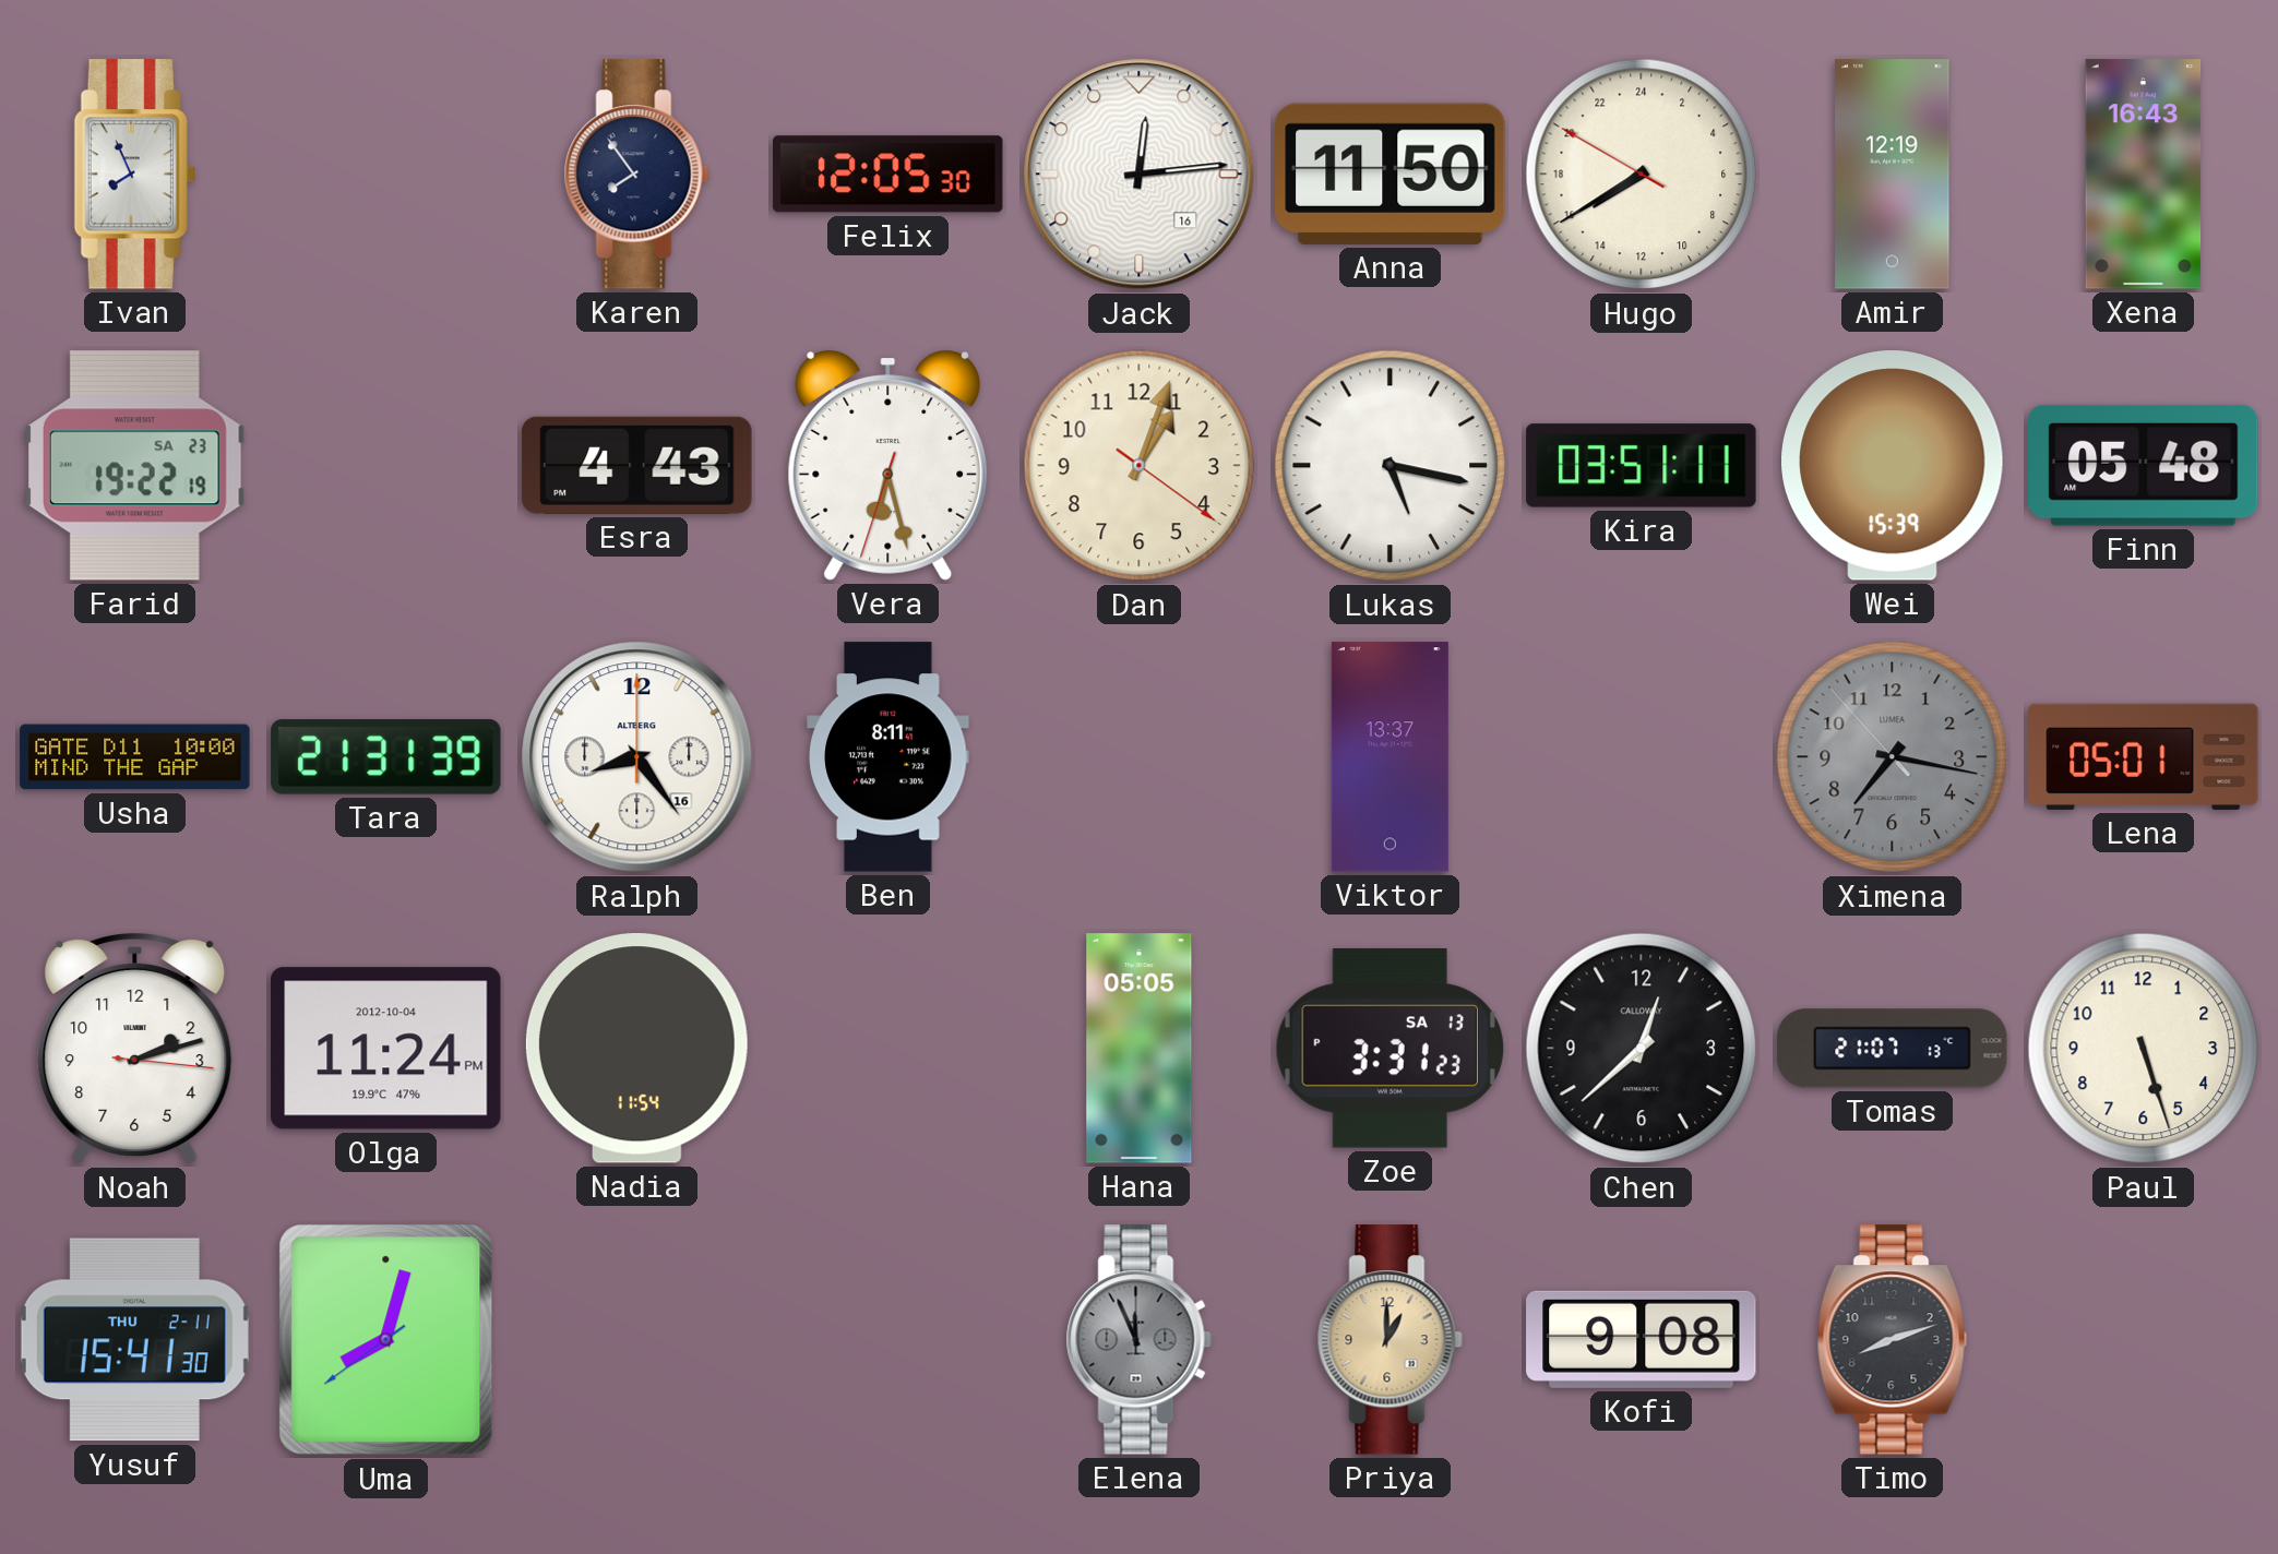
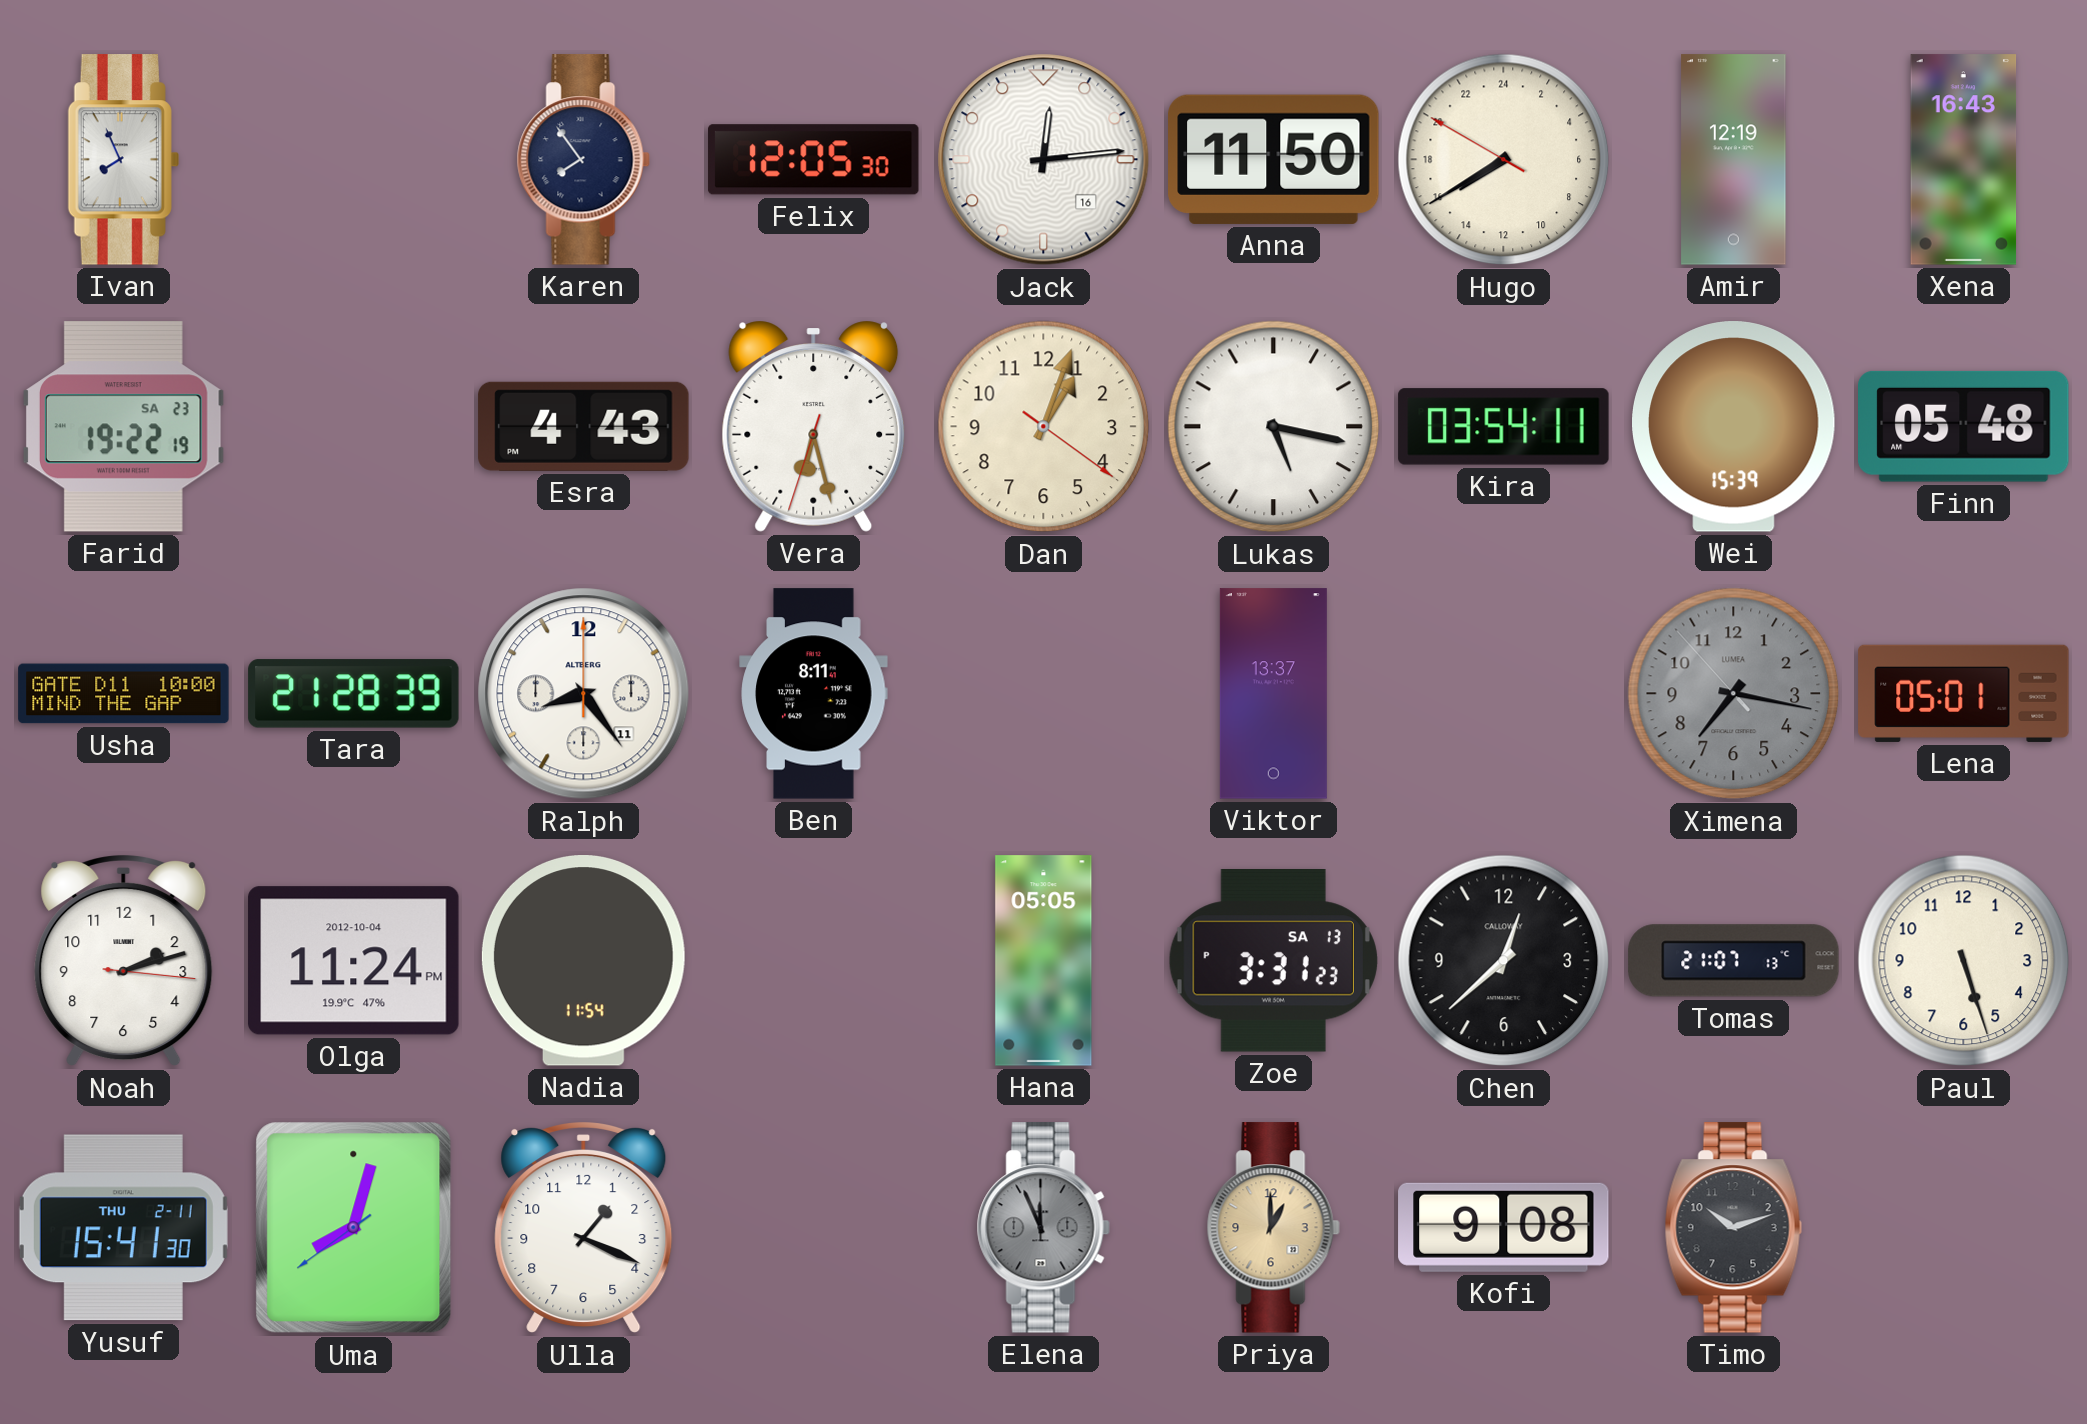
Kira: 03:51 -> 03:54 (1504, 427)
Tara: 21:31 -> 21:28 (354, 694)
Ralph date: 16 -> 11 (584, 694)
Ulla: none -> 1:19 (584, 1229)
Timo: 8:12 -> 10:12 (1733, 1228)
